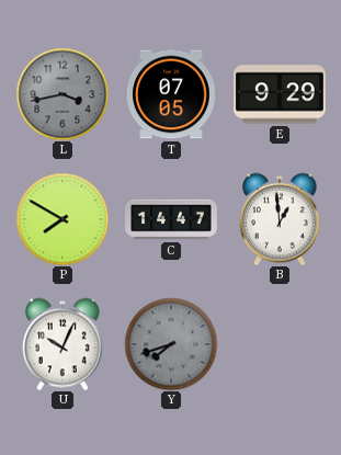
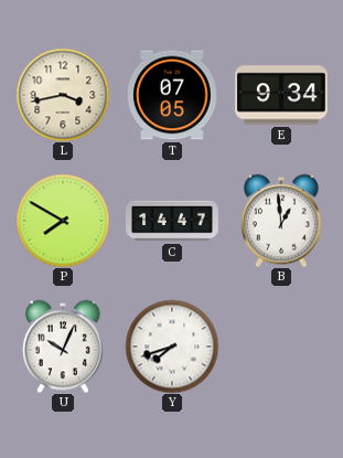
L dial: grey -> cream (63, 95)
E: 9:29 -> 9:34 (282, 95)
Y dial: grey -> white (172, 347)
